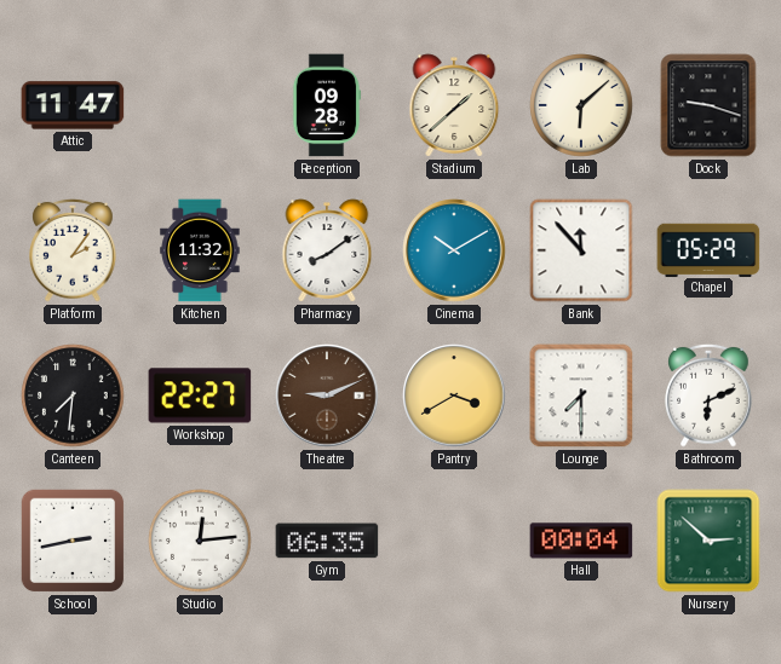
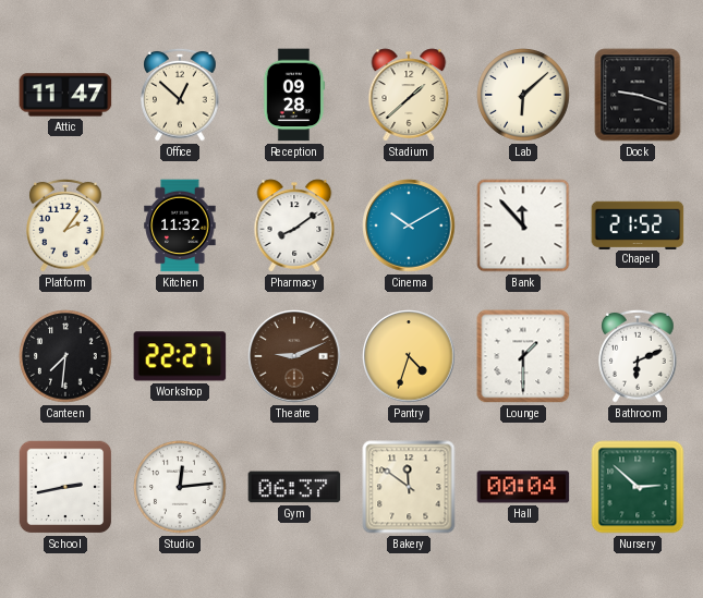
Office: none -> 12:52 (180, 95)
Chapel: 05:29 -> 21:52 (638, 224)
Pantry: 3:40 -> 4:33 (409, 356)
Lounge: 7:30 -> 1:30 (523, 356)
Gym: 06:35 -> 06:37 (294, 487)
Bakery: none -> 11:51 (409, 487)
